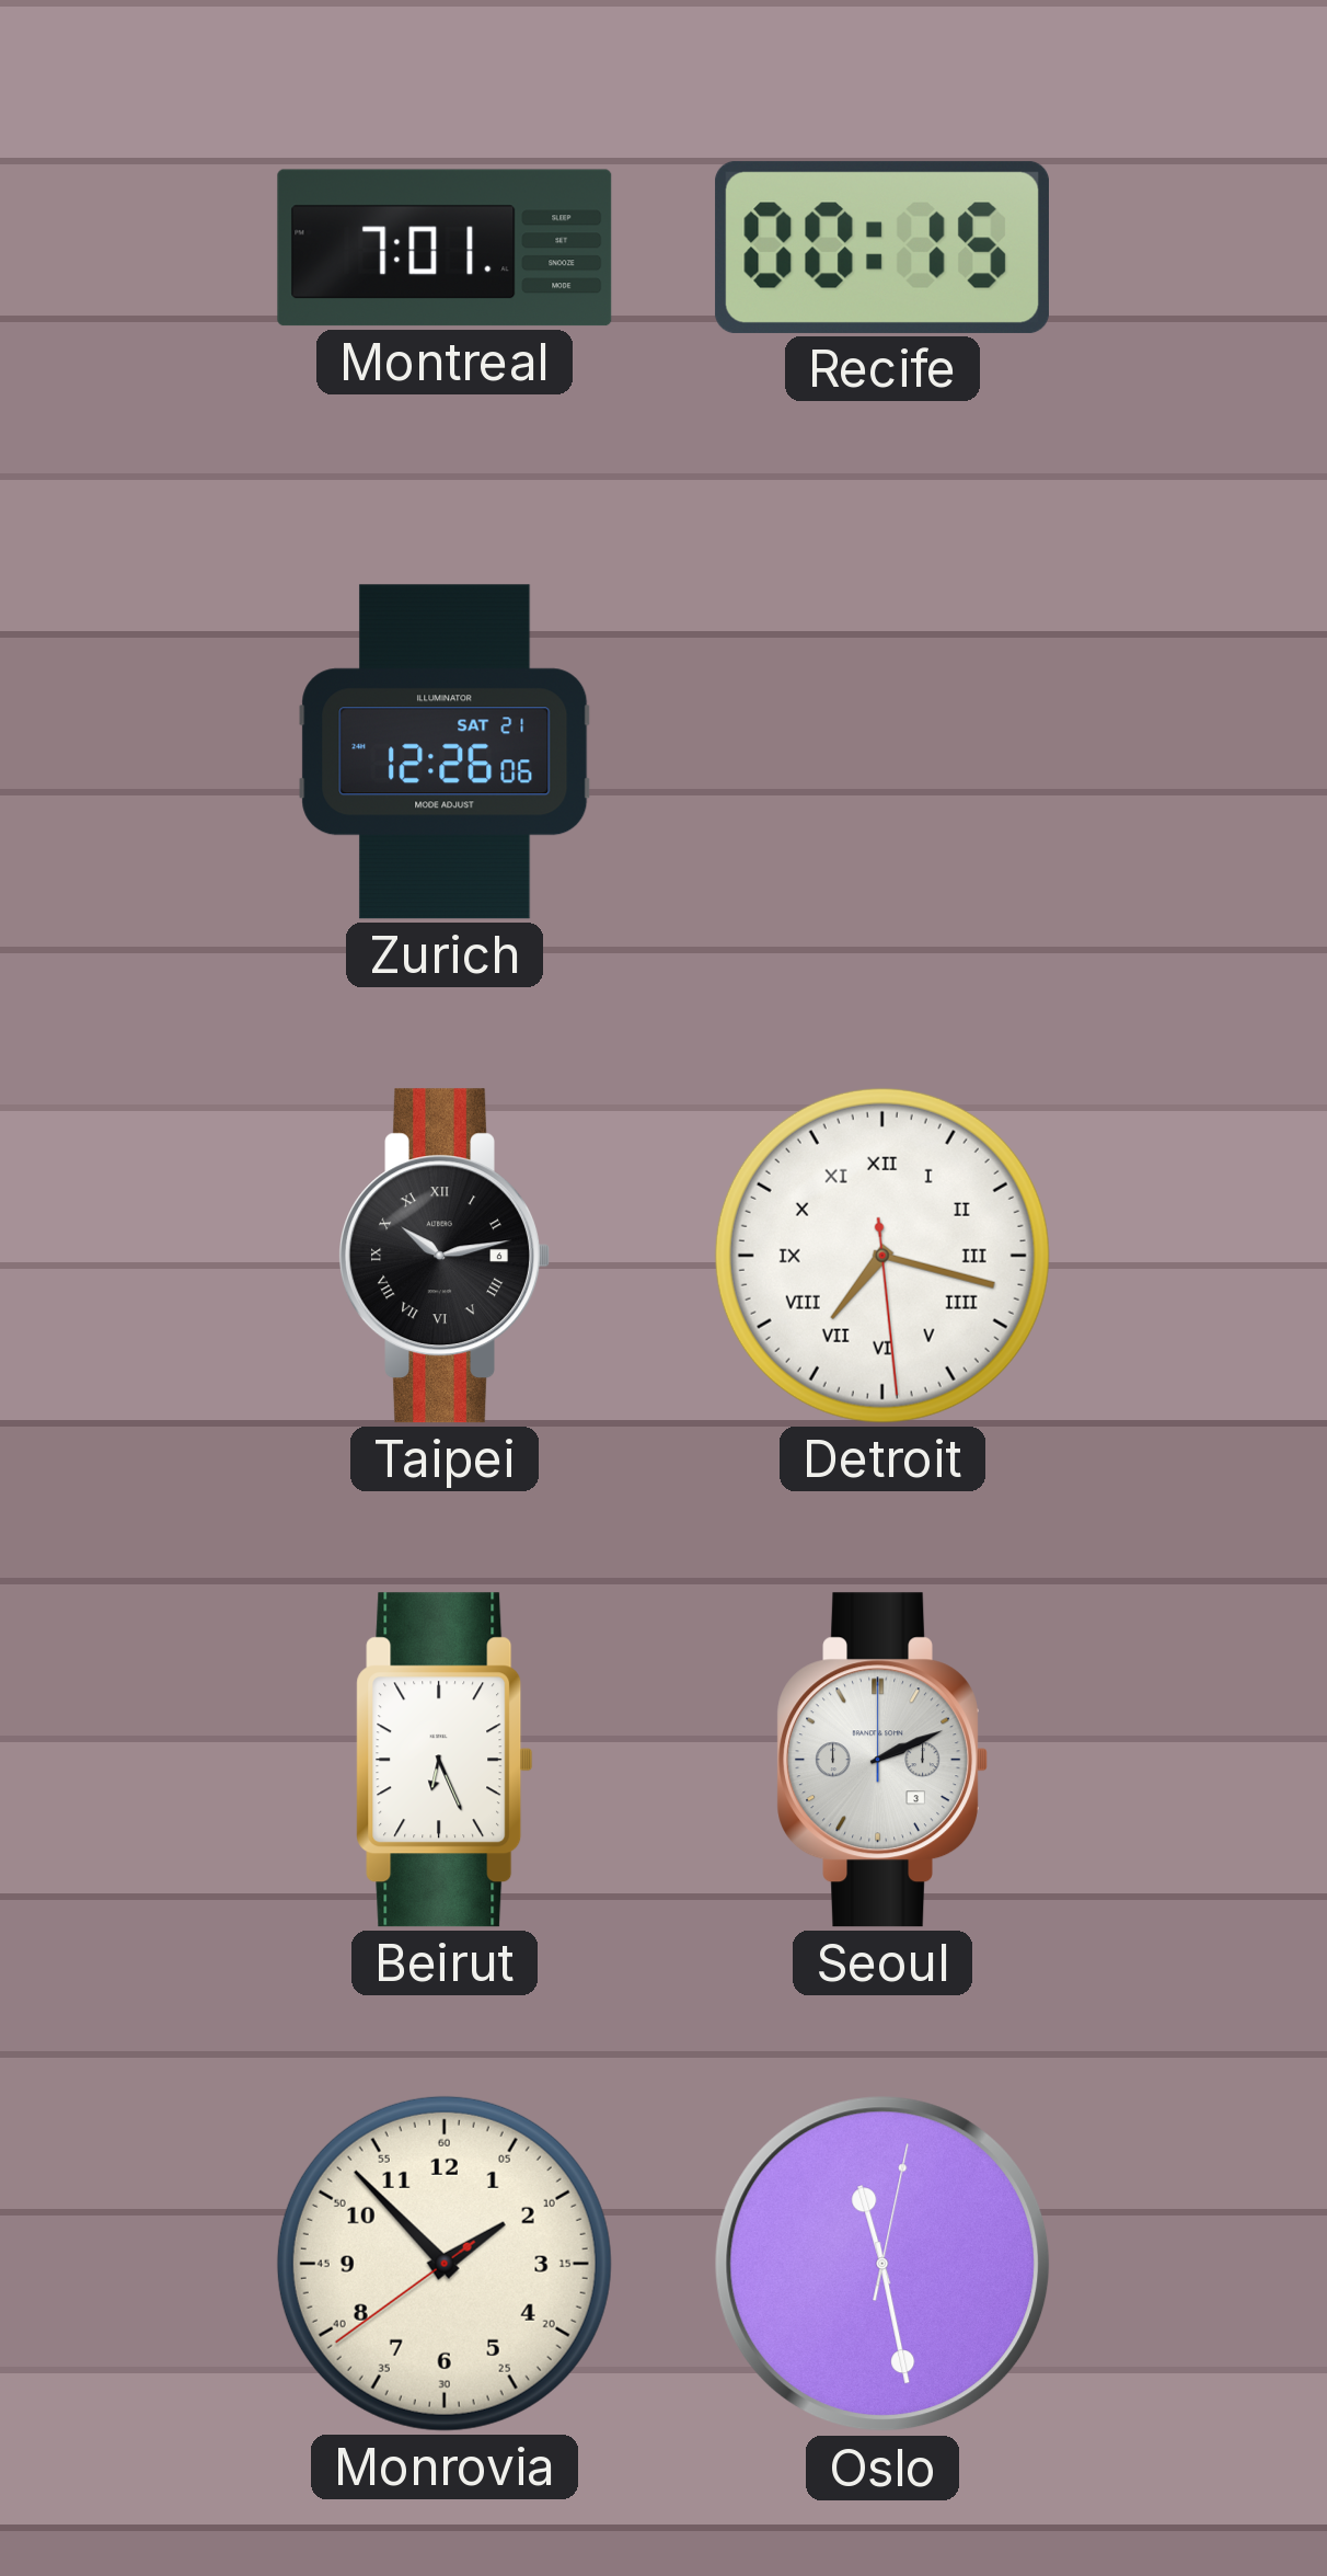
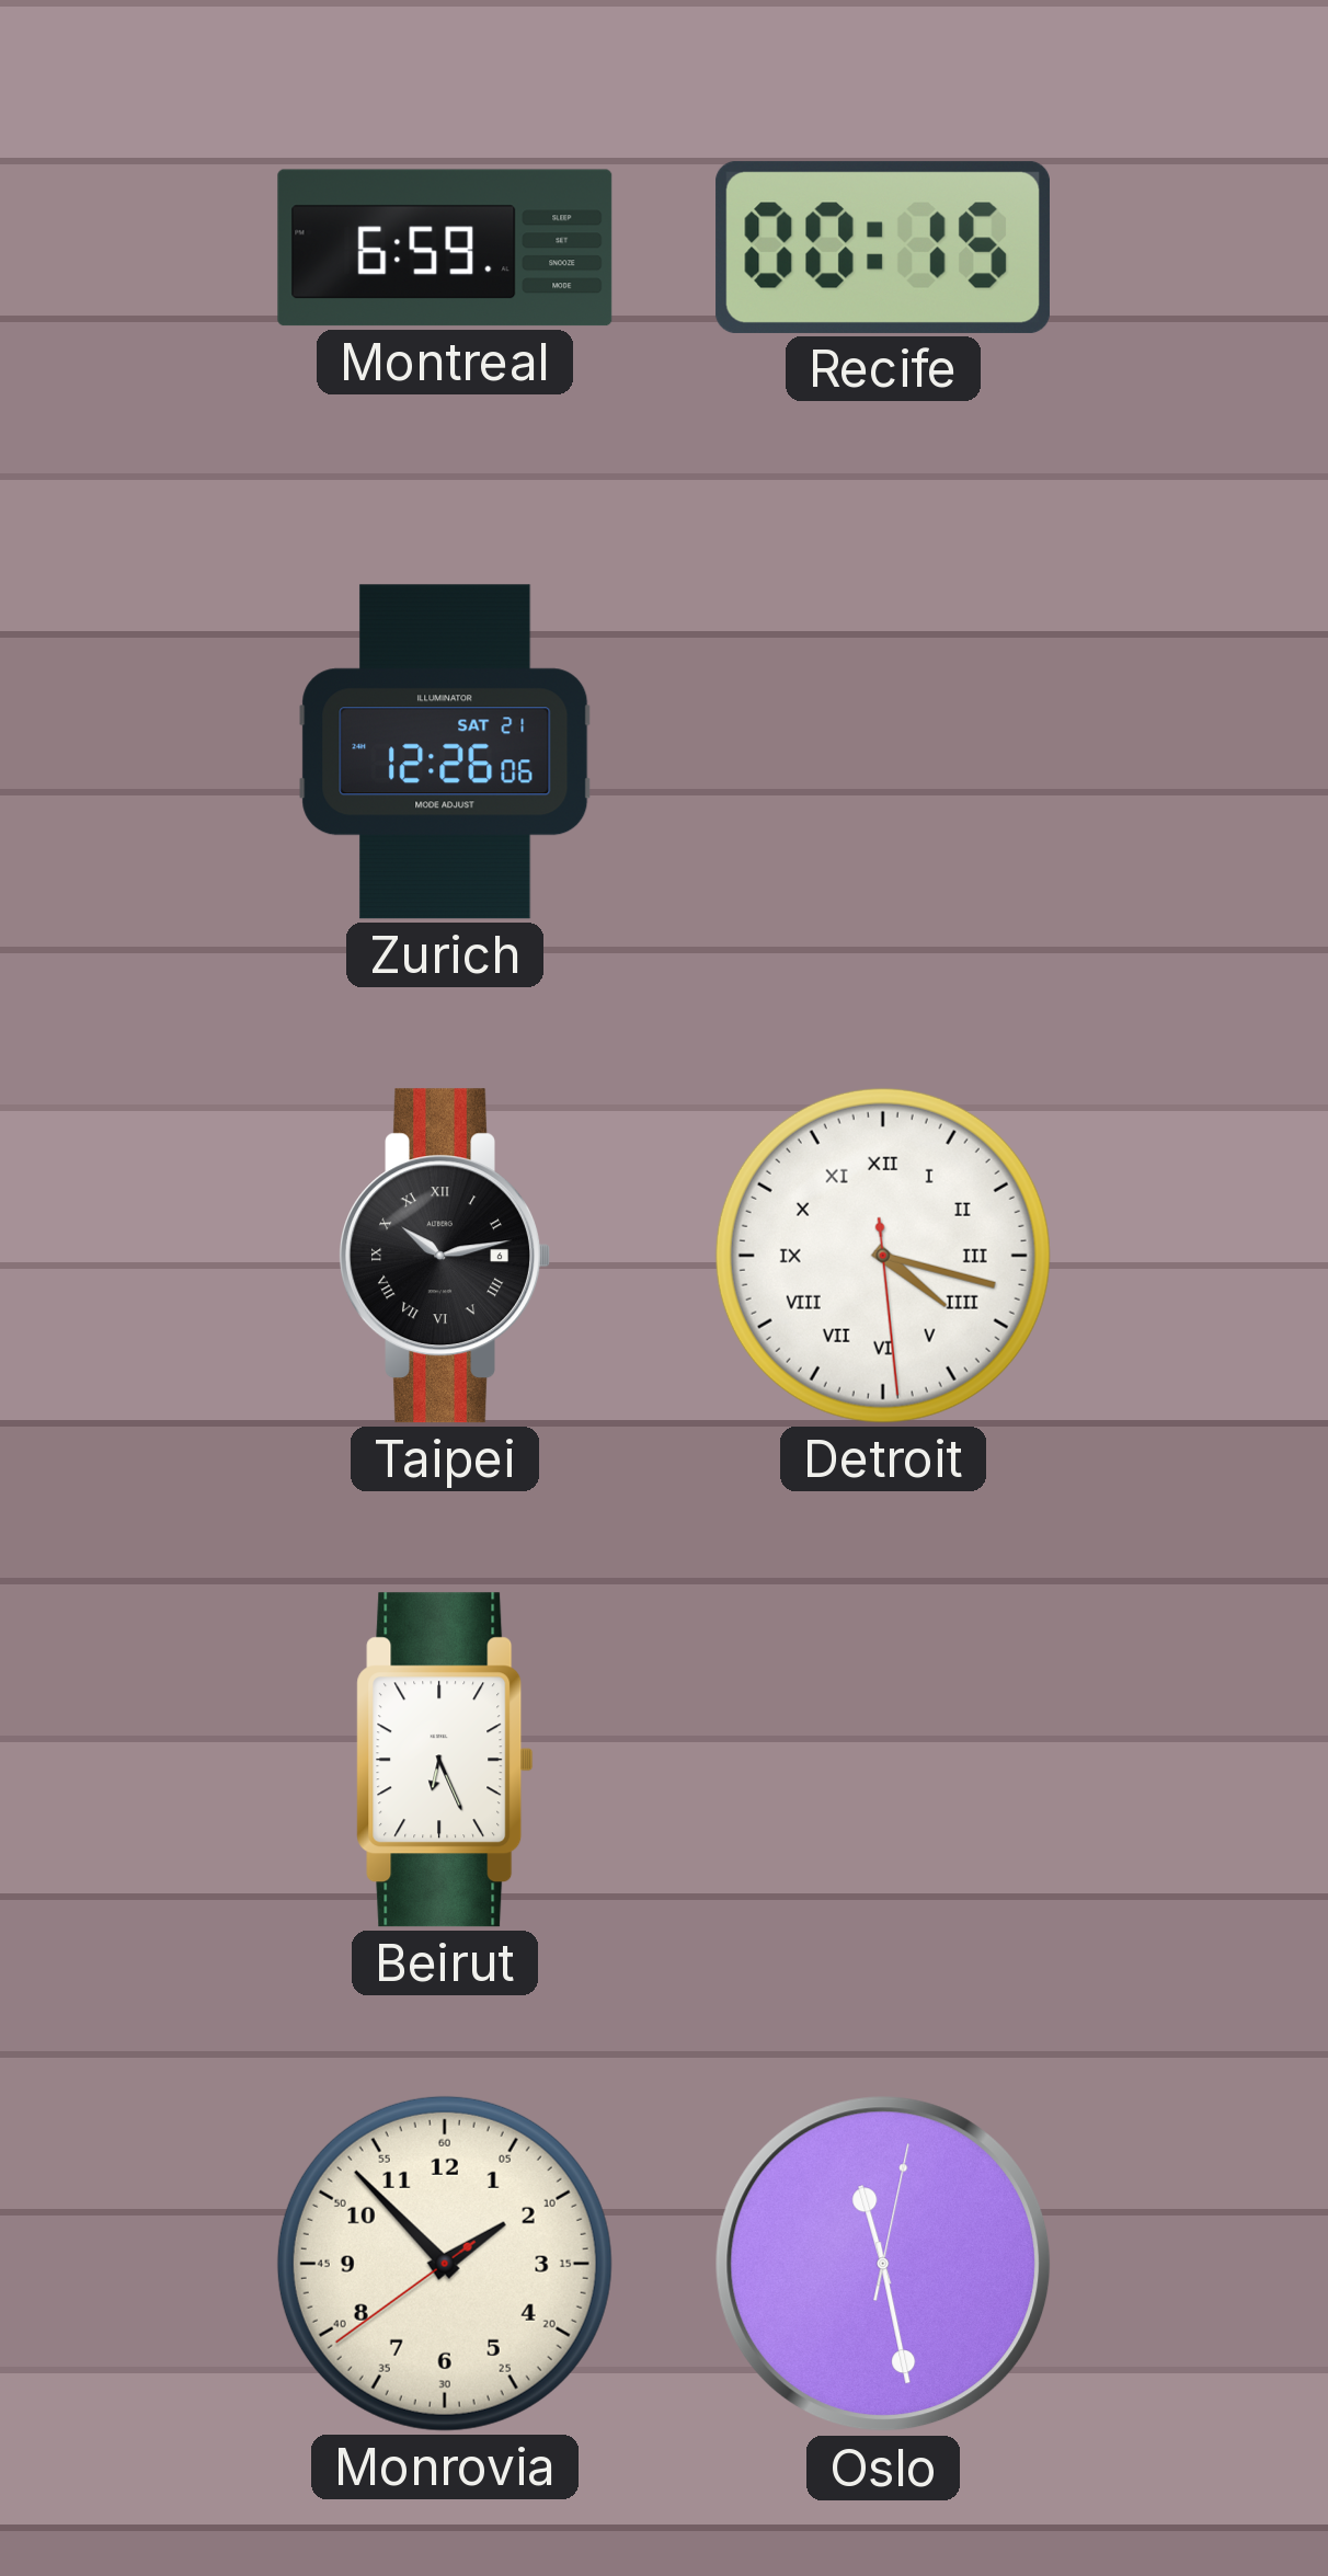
Montreal: 7:01 -> 6:59 (445, 248)
Detroit: 7:17 -> 4:17 (883, 1256)
Seoul: 2:11 -> none (881, 1760)
